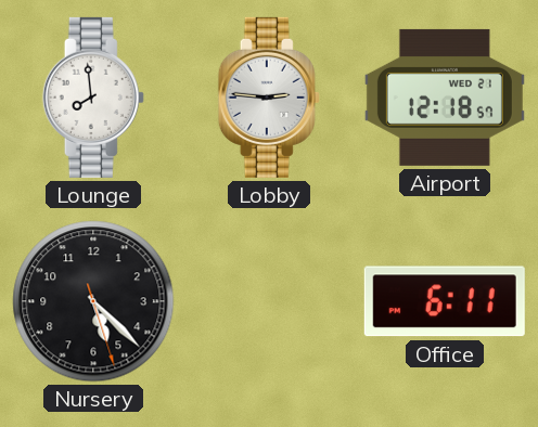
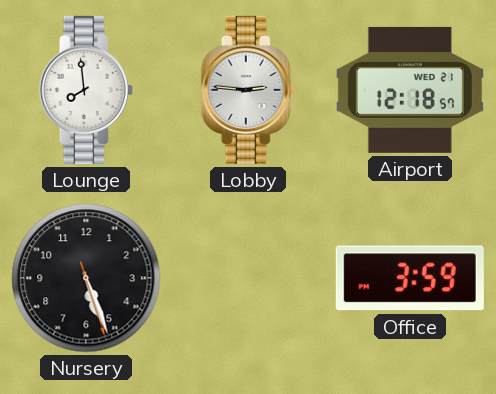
Nursery: 5:22 -> 5:26 (86, 278)
Office: 6:11 -> 3:59 (410, 278)
